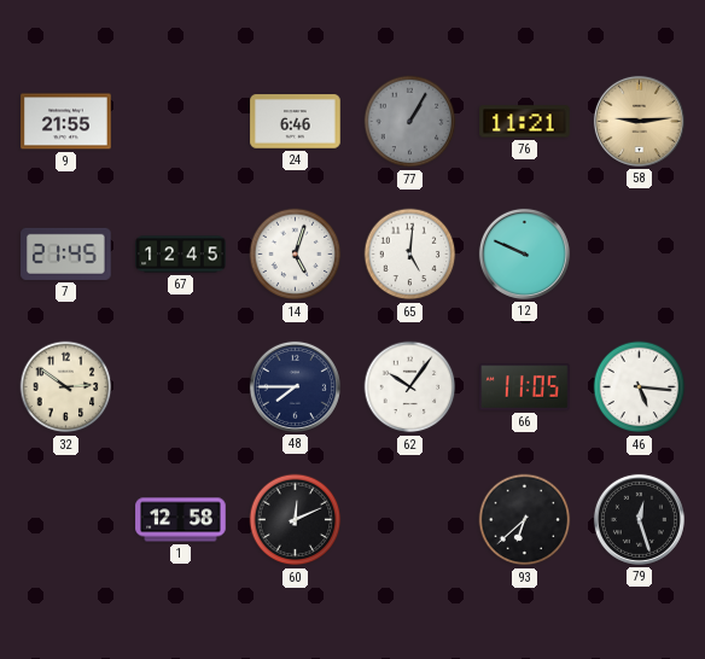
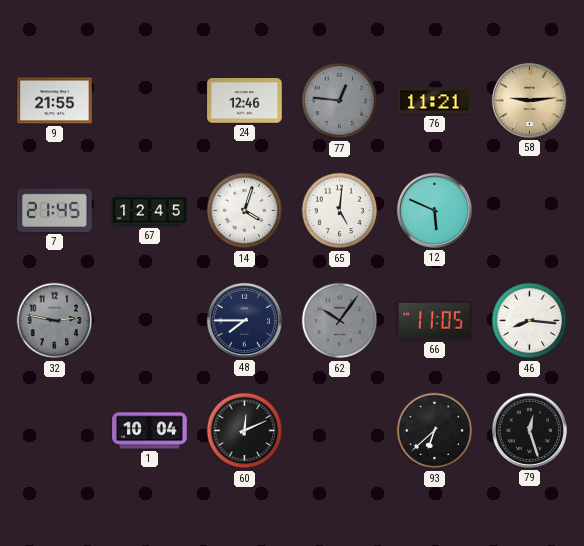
24: 6:46 -> 12:46 (245, 101)
77: 1:05 -> 12:46 (340, 101)
14: 5:03 -> 4:03 (245, 211)
12: 9:49 -> 5:49 (434, 210)
32: 2:51 -> 2:47 (55, 321)
32 dial: cream -> grey (55, 321)
62 dial: white -> grey (340, 321)
46: 5:16 -> 8:16 (530, 321)
1: 12:58 -> 10:04 (150, 431)
